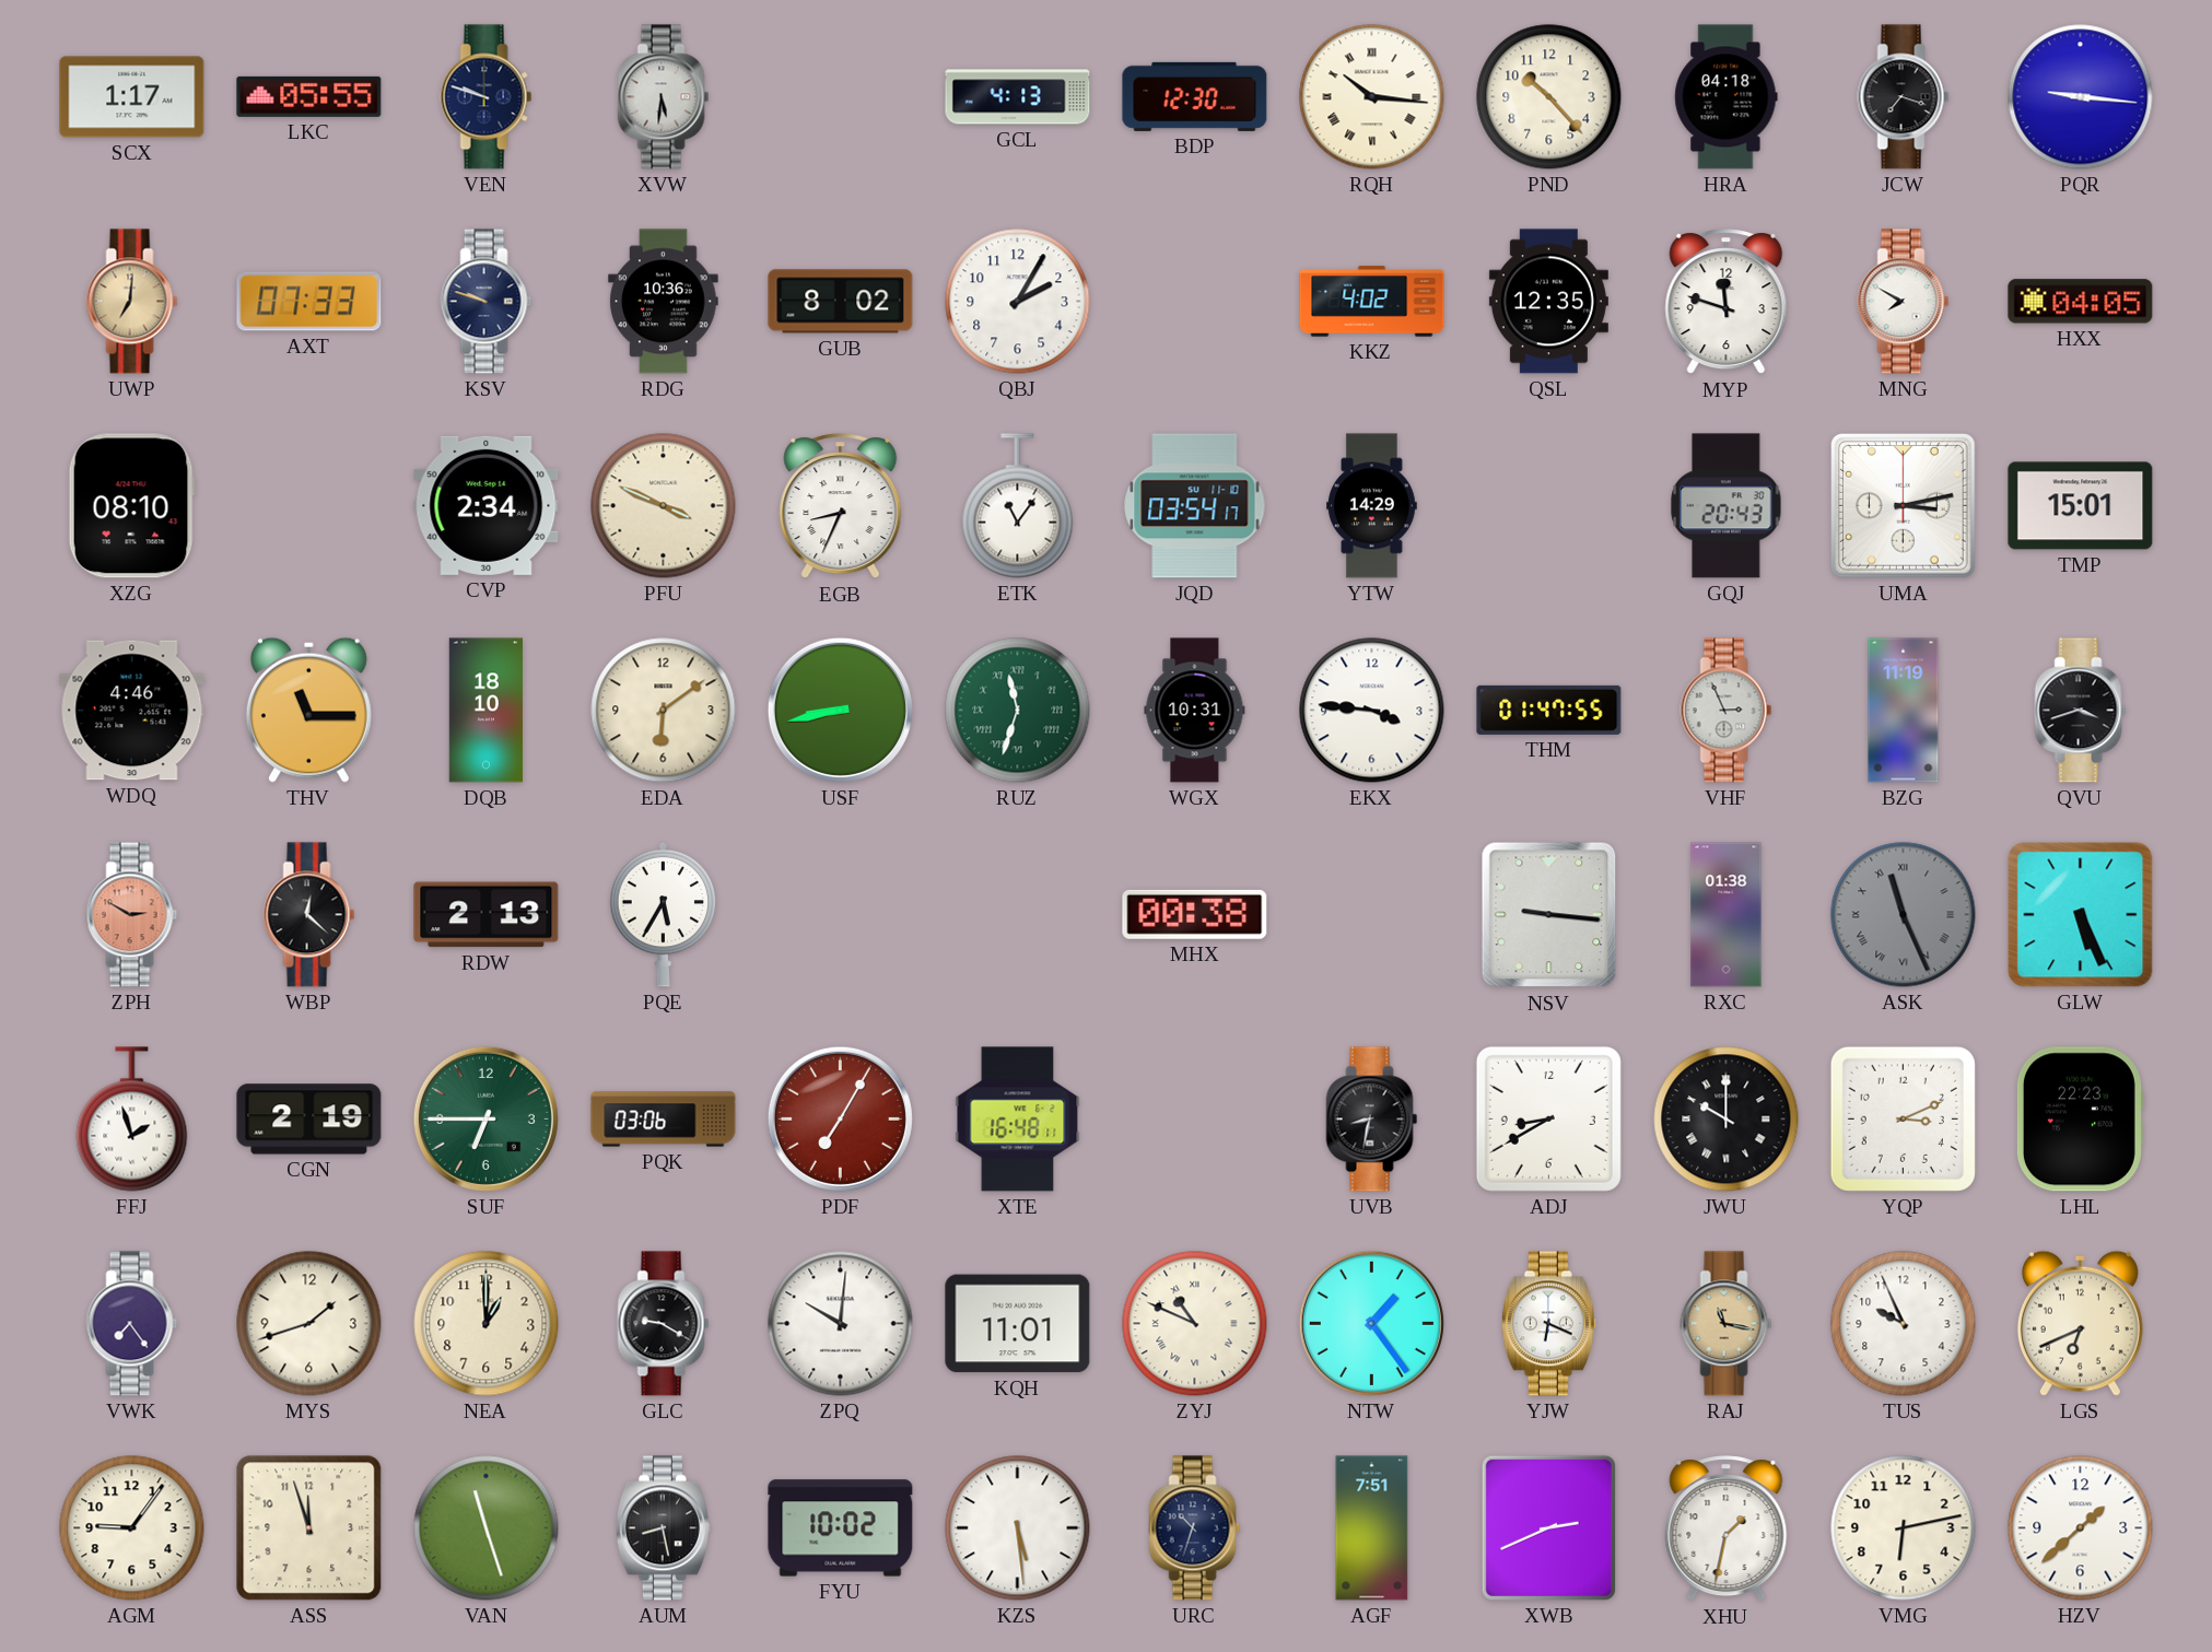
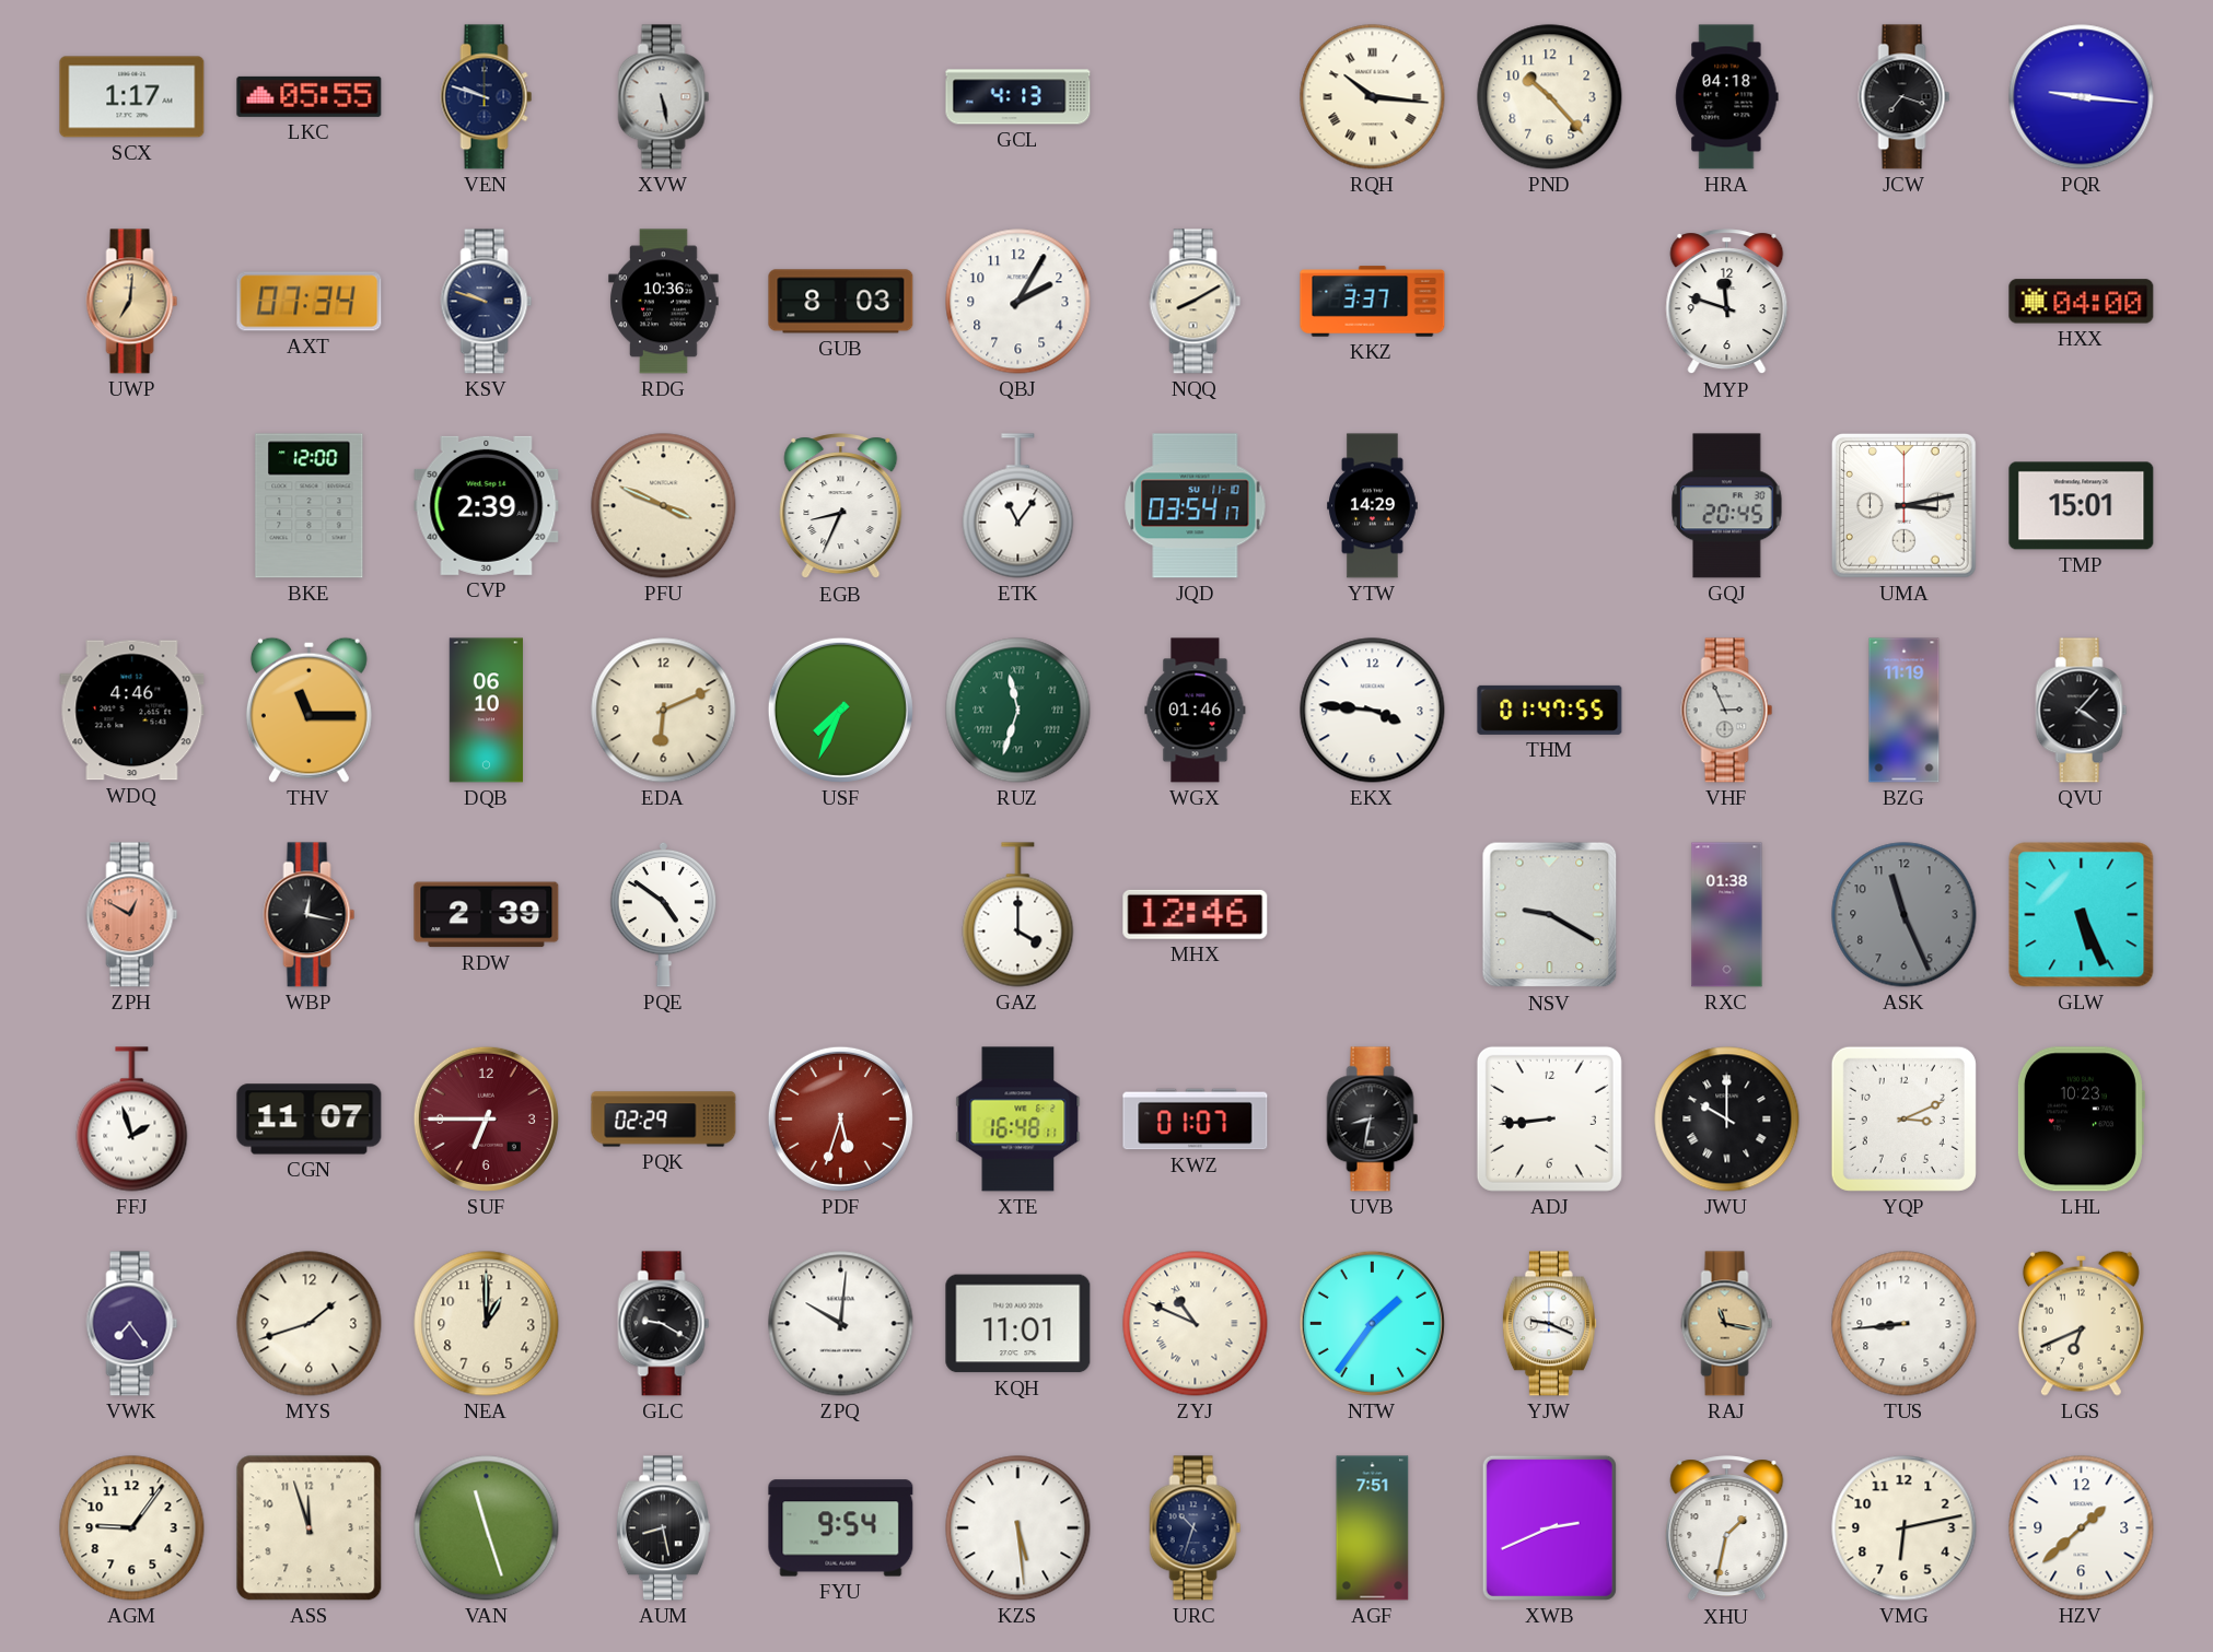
XVW: 5:31 -> 5:28 (664, 97)
BDP: 12:30 -> none (1195, 96)
AXT: 07:33 -> 07:34 (310, 302)
GUB: 8:02 -> 8:03 (841, 302)
NQQ: none -> 8:10 (1196, 302)
KKZ: 4:02 -> 3:37 (1373, 302)
QSL: 12:35 -> none (1548, 302)
MNG: 7:50 -> none (1904, 302)
HXX: 04:05 -> 04:00 (2082, 302)
XZG: 08:10 -> none (131, 506)
BKE: none -> 12:00 (310, 506)
CVP: 2:34 -> 2:39 (487, 505)
GQJ: 20:43 -> 20:45 (1727, 506)
DQB: 18:10 -> 06:10 (486, 711)
EDA: 6:09 -> 6:11 (664, 711)
USF: 8:43 -> 7:34 (840, 710)
WGX: 10:31 -> 01:46 (1196, 711)
QVU: 3:42 -> 4:07 (2082, 711)
ZPH: 2:50 -> 12:50 (132, 915)
WBP: 12:22 -> 12:17 (310, 915)
RDW: 2:13 -> 2:39 (487, 915)
PQE: 5:35 -> 4:51 (664, 914)
GAZ: none -> 4:00 (1018, 915)
MHX: 00:38 -> 12:46 (1196, 914)
NSV: 9:16 -> 9:20 (1550, 915)
ASK numerals: Roman -> Arabic (1905, 915)
CGN: 2:19 -> 11:07 (310, 1120)
SUF dial: green -> burgundy (486, 1118)
PQK: 03:06 -> 02:29 (664, 1120)
PDF: 7:05 -> 5:33 (840, 1118)
KWZ: none -> 01:07 (1196, 1120)
ADJ: 8:40 -> 8:44 (1549, 1118)
LHL: 22:23 -> 10:23 (2081, 1120)
NTW: 1:24 -> 1:36 (1372, 1323)
YJW: 6:19 -> 9:19 (1549, 1324)
TUS: 9:56 -> 8:44 (1905, 1324)
FYU: 10:02 -> 9:54 (841, 1528)
